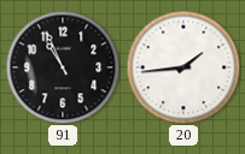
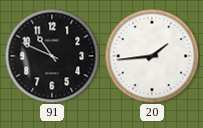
91: 10:56 -> 10:49 (52, 56)
